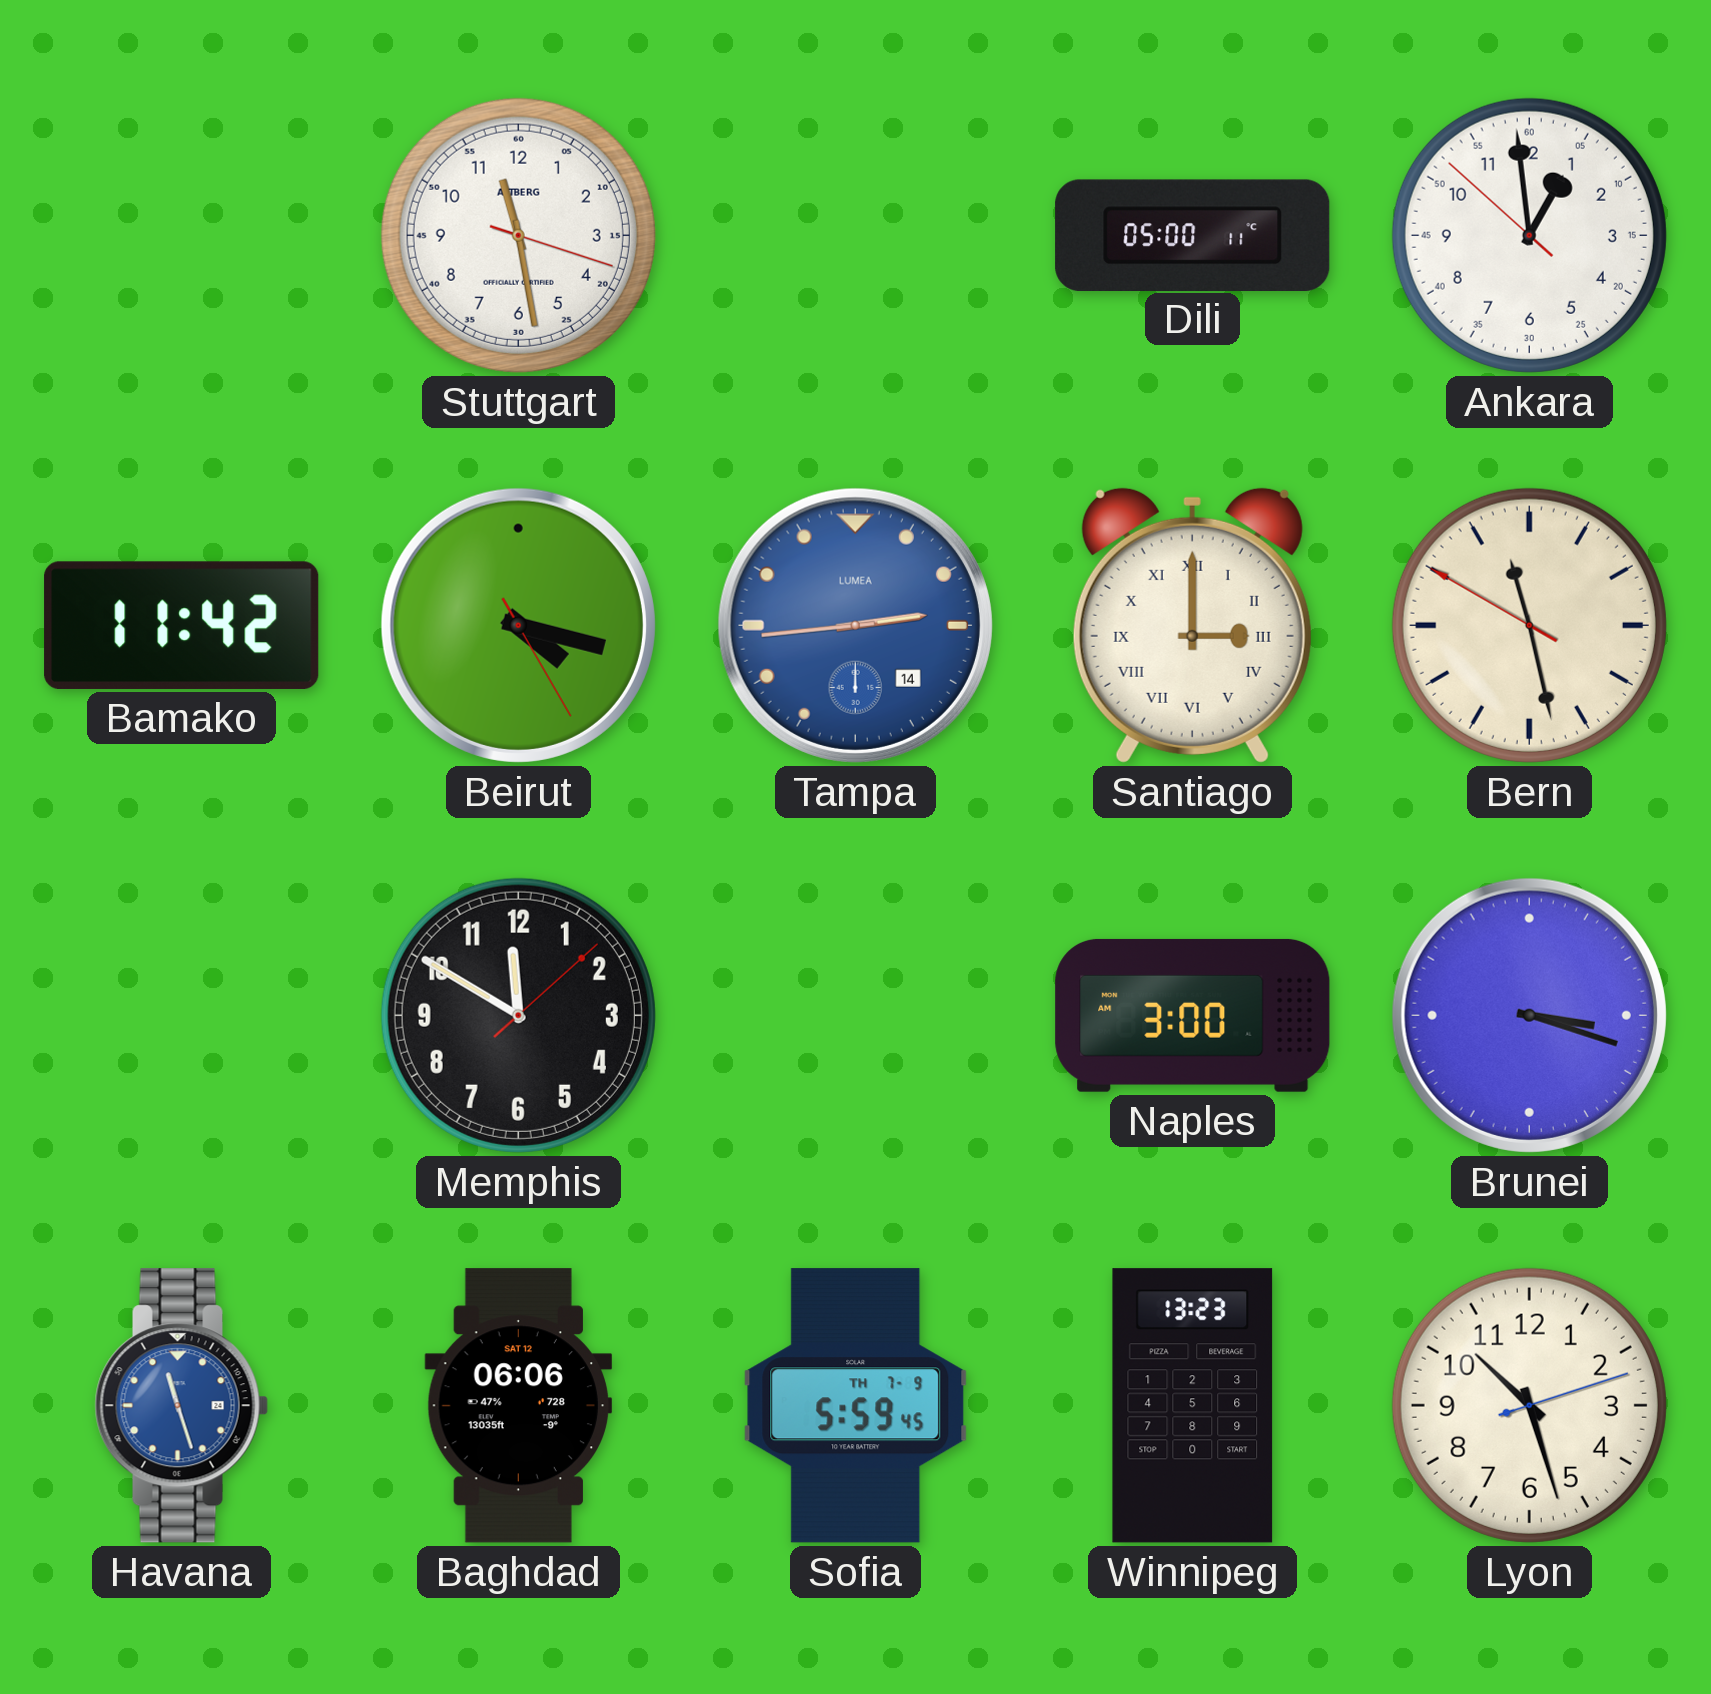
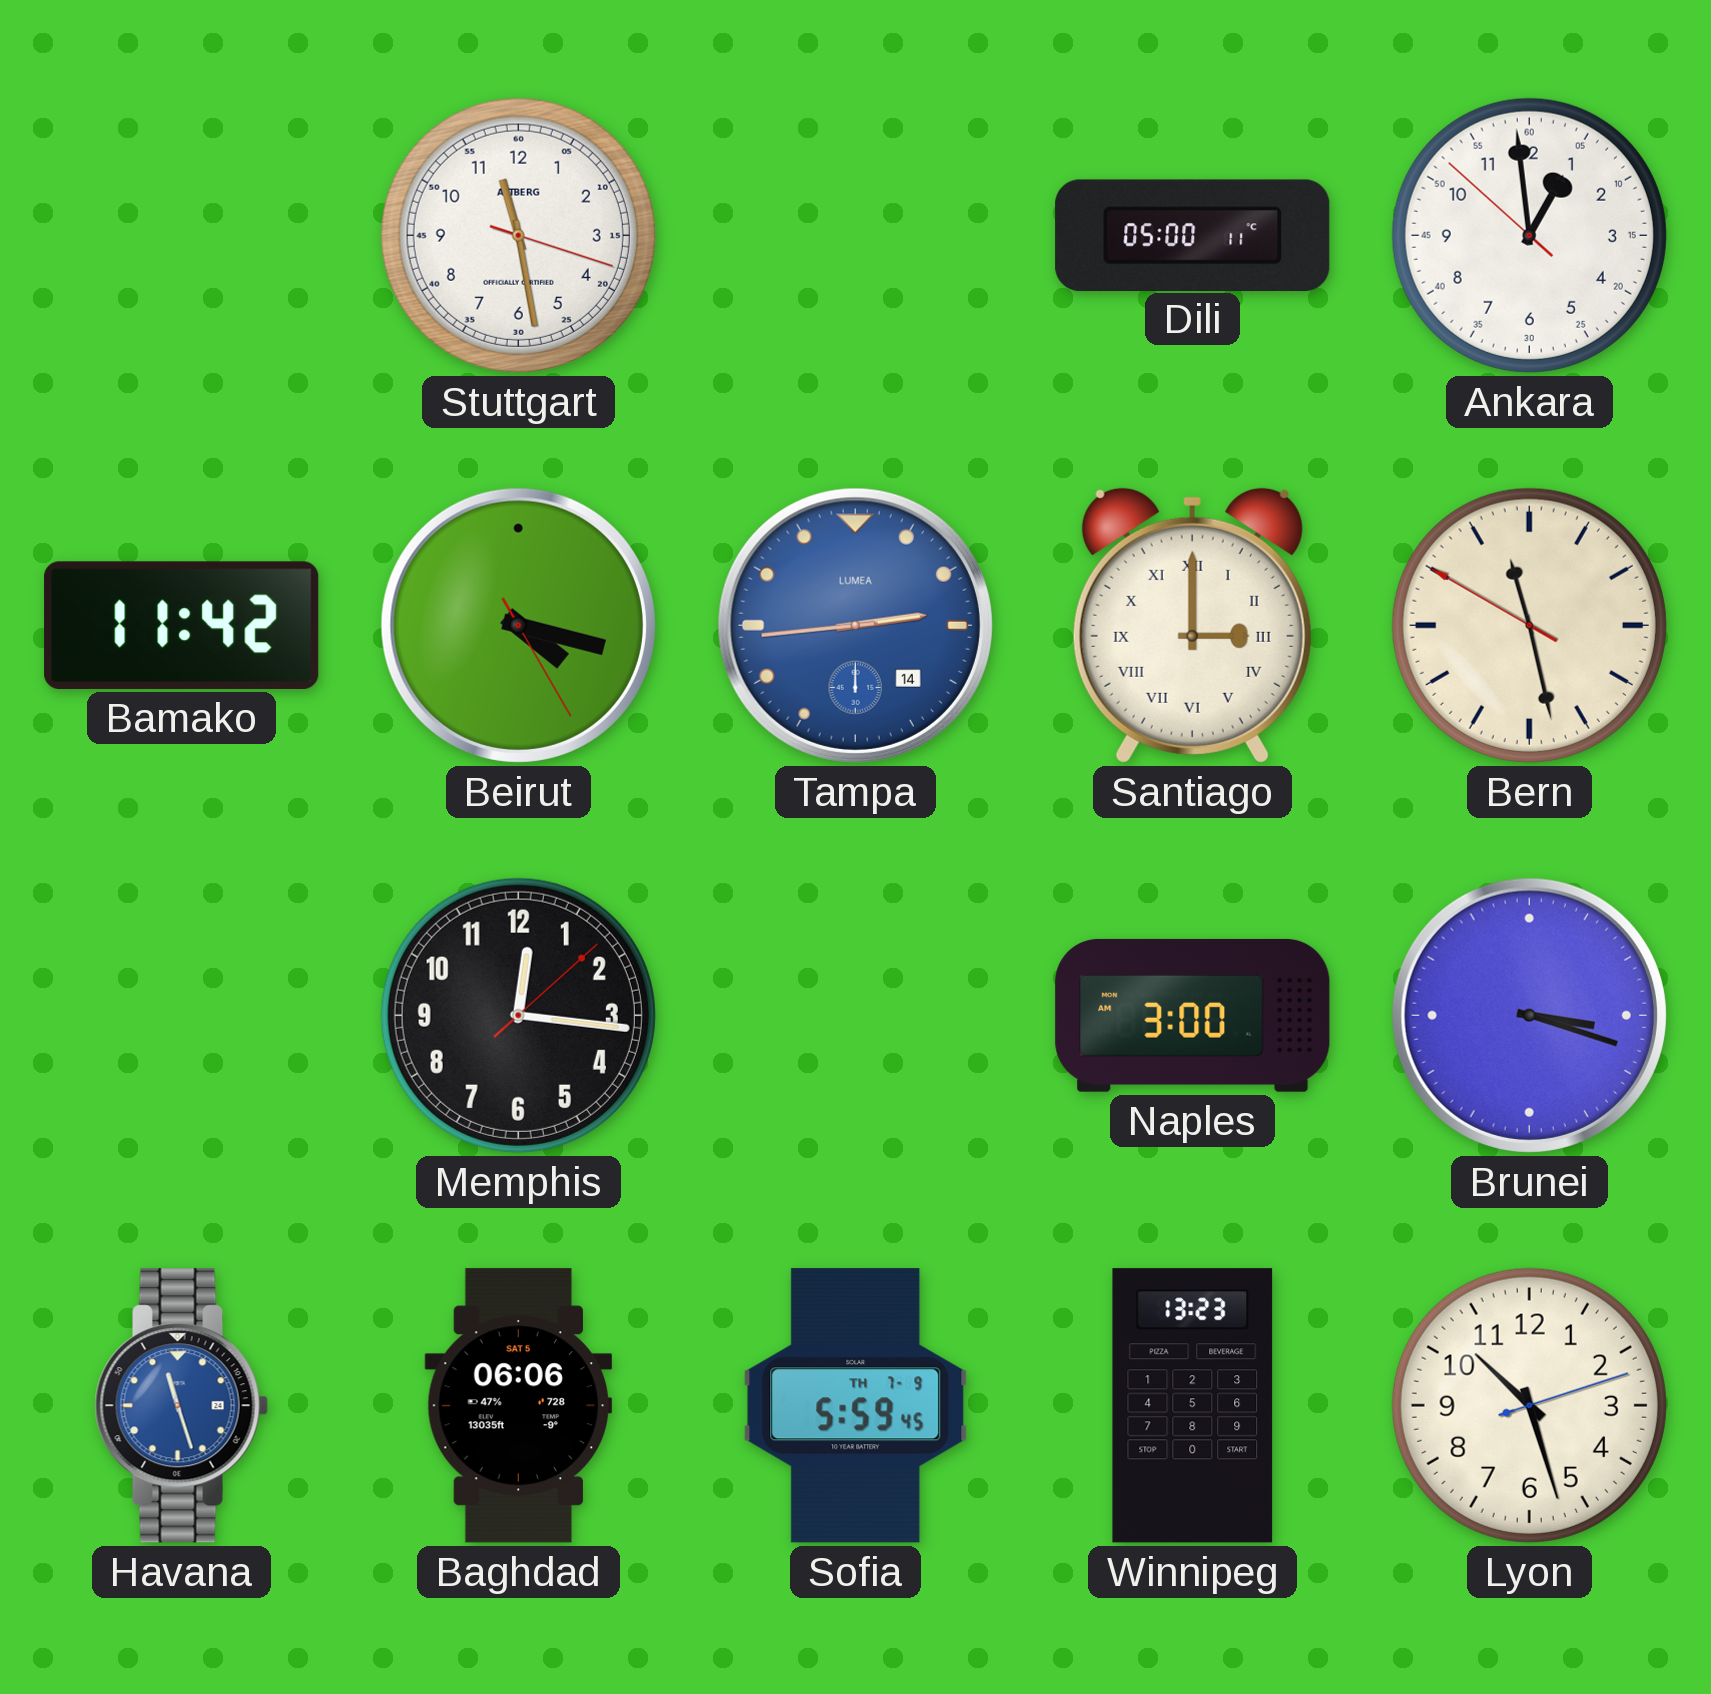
Memphis: 11:50 -> 12:16 (518, 1015)
Baghdad date: SAT 12 -> SAT 5 (519, 1406)
